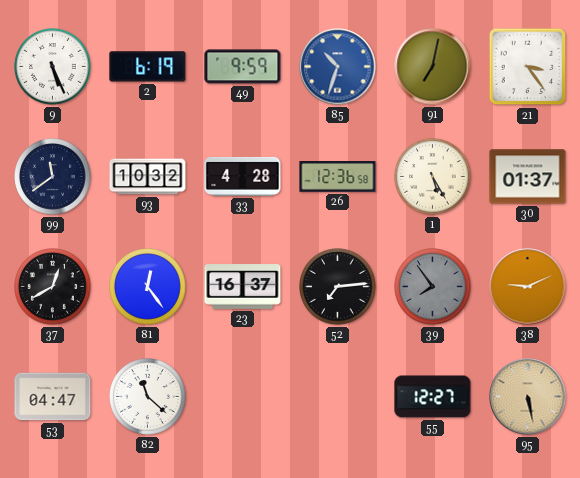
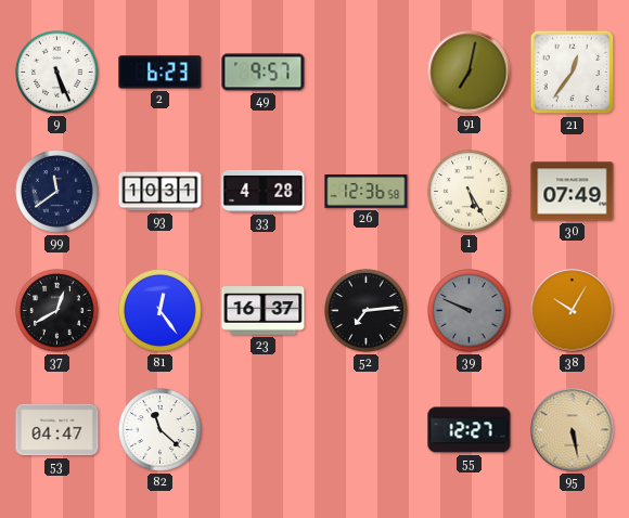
2: 6:19 -> 6:23 (161, 73)
49: 9:59 -> 9:57 (264, 73)
85: 10:33 -> none (338, 67)
21: 3:24 -> 12:36 (573, 73)
93: 10:32 -> 10:31 (161, 192)
30: 01:37 -> 07:49 (573, 192)
39: 7:54 -> 9:49 (470, 311)
38: 9:11 -> 10:05 (573, 311)
